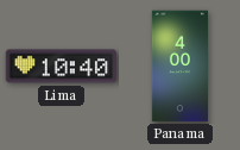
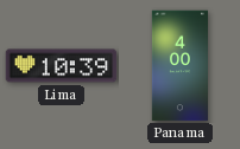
Lima: 10:40 -> 10:39 (62, 66)
